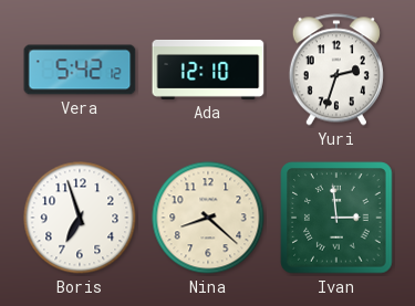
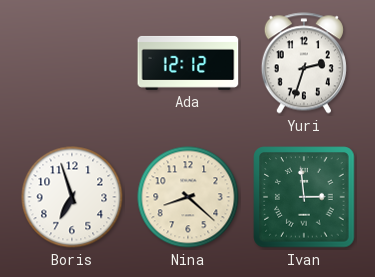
Vera: 5:42 -> none (80, 70)
Ada: 12:10 -> 12:12 (188, 63)
